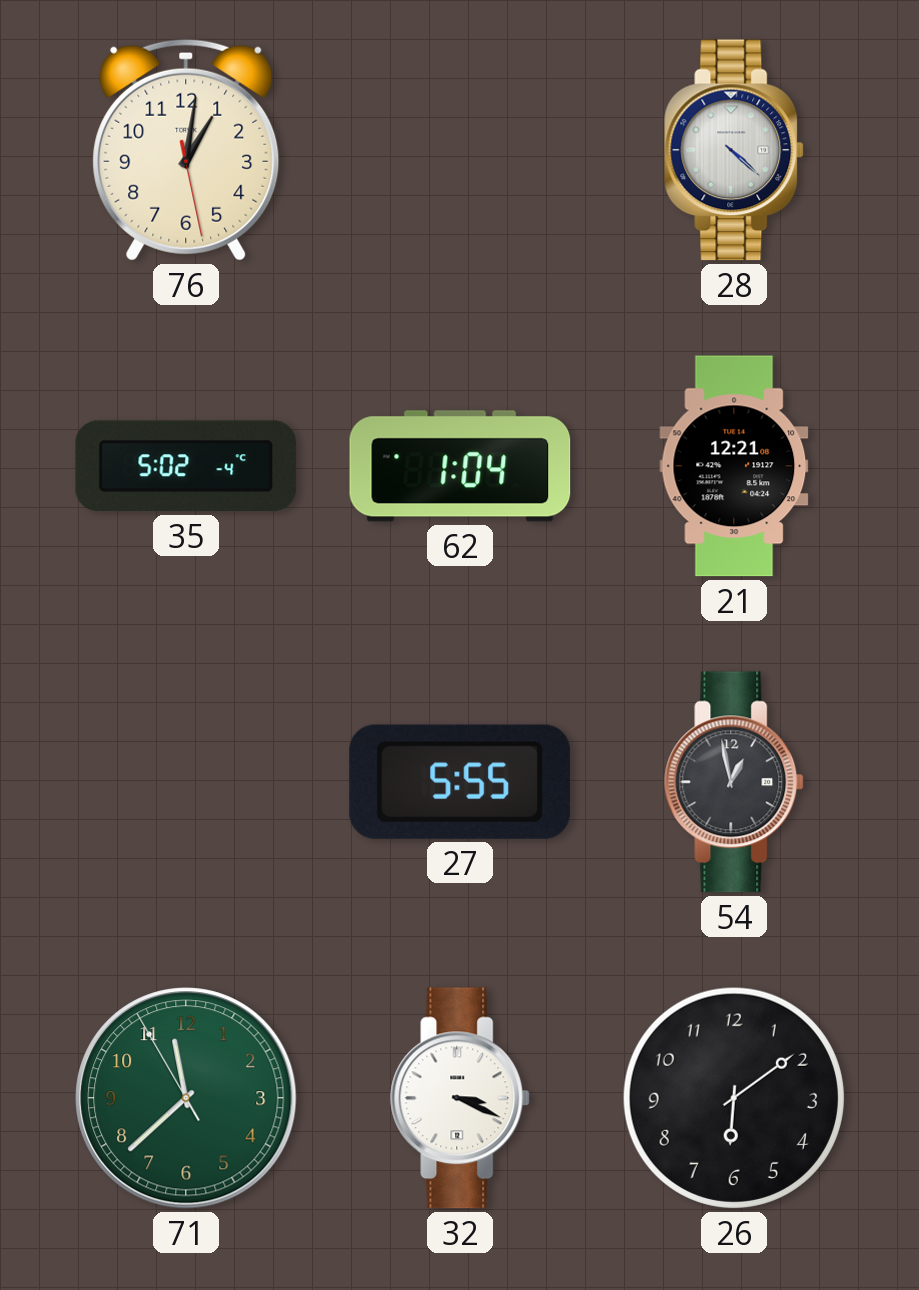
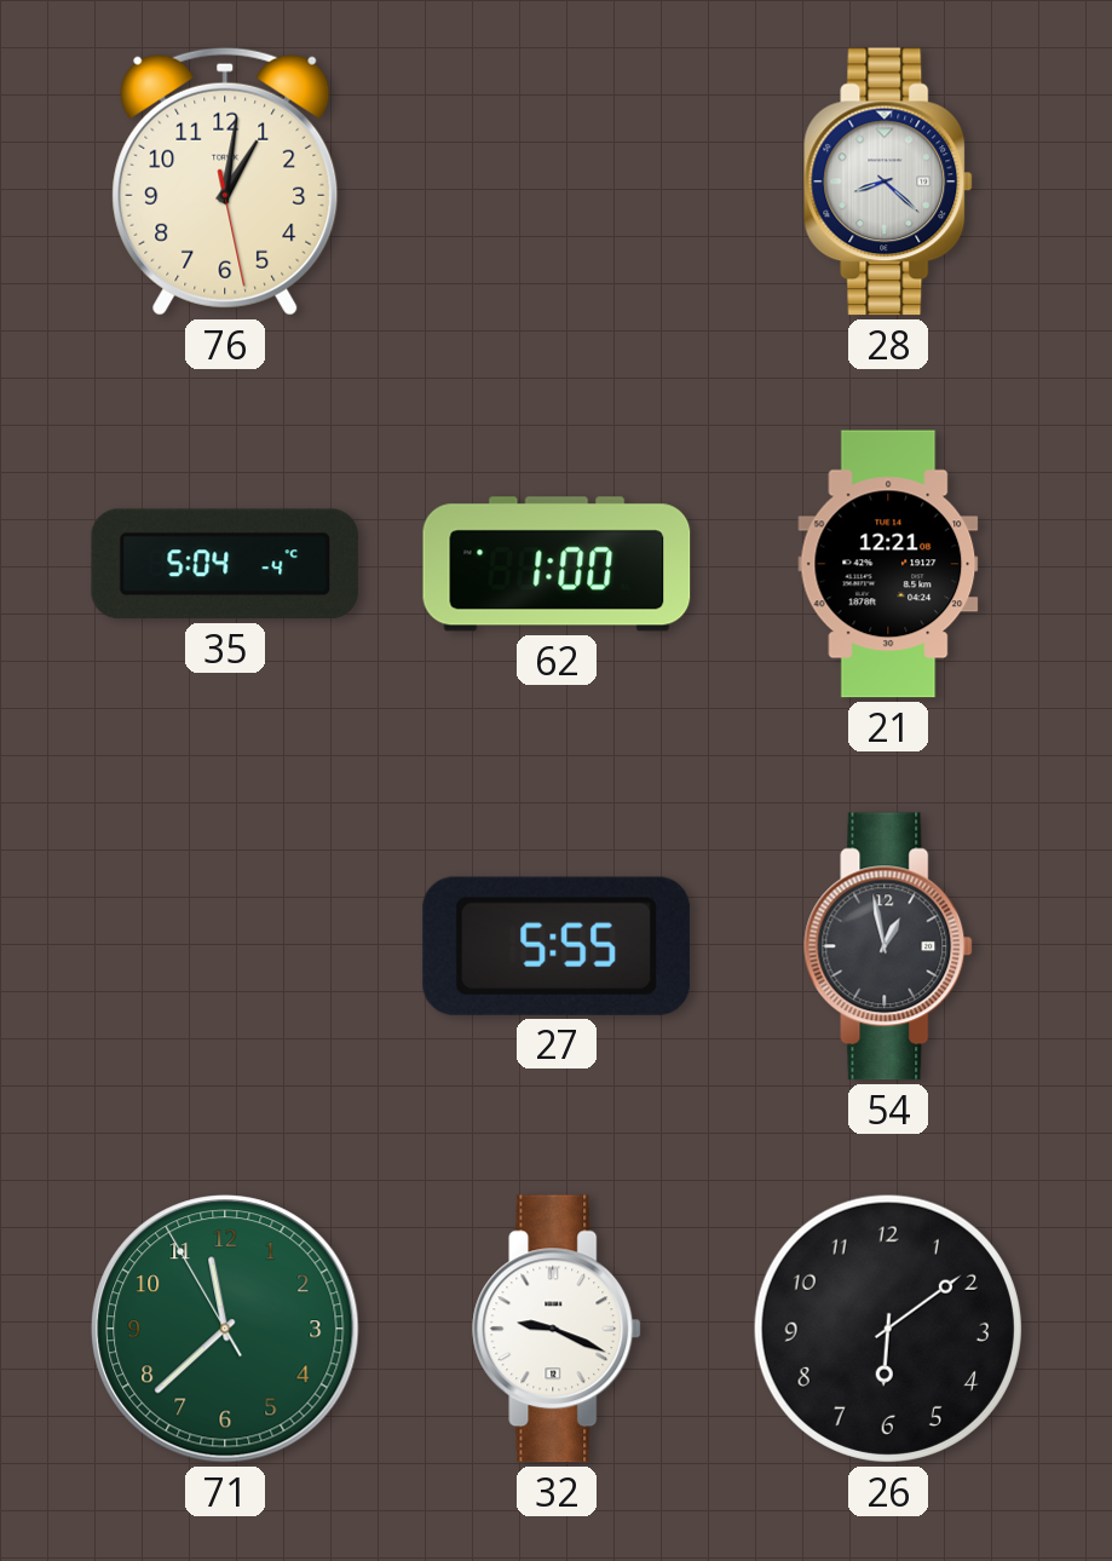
28: 4:22 -> 8:22 (889, 182)
35: 5:02 -> 5:04 (225, 564)
62: 1:04 -> 1:00 (557, 564)
32: 3:19 -> 9:19 (558, 1329)
